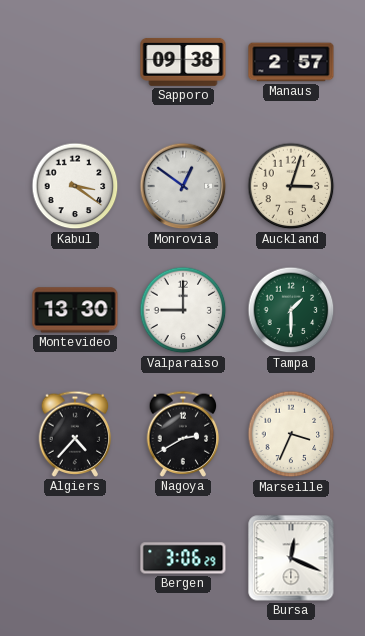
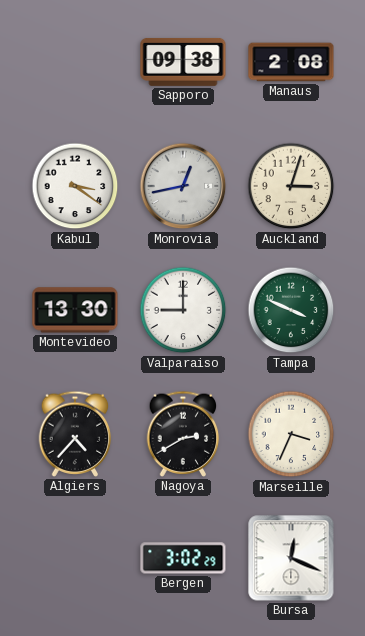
Manaus: 2:57 -> 2:08 (291, 62)
Monrovia: 12:51 -> 12:43 (183, 186)
Tampa: 1:30 -> 3:49 (291, 310)
Bergen: 3:06 -> 3:02 (183, 558)
